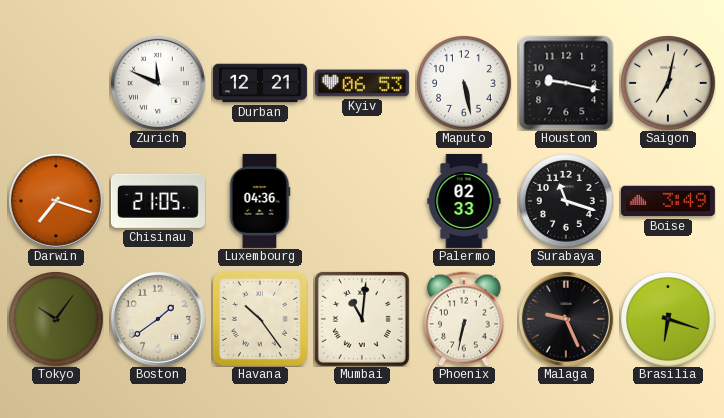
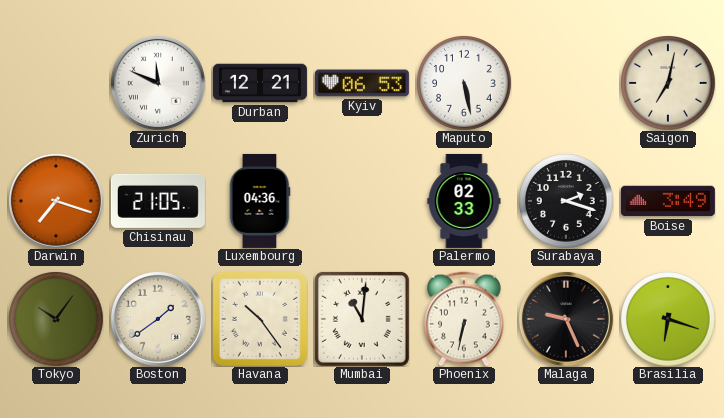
Houston: 9:17 -> none (566, 83)
Surabaya: 11:18 -> 2:18 (566, 201)
